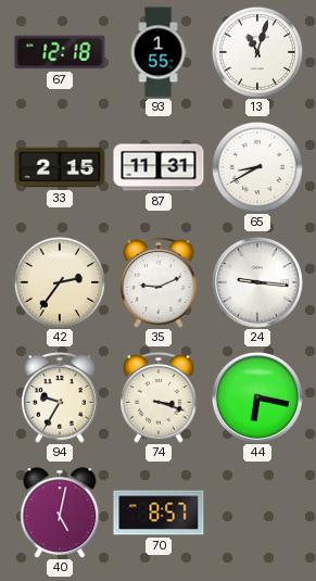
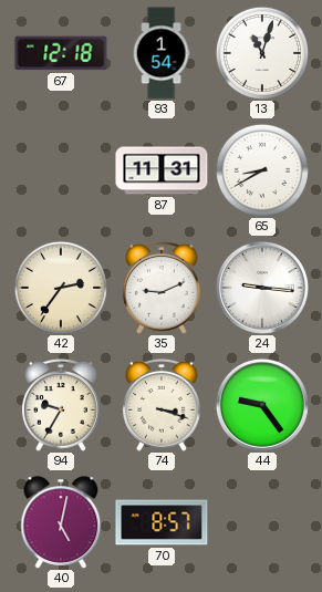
93: 1:55 -> 1:54 (162, 53)
33: 2:15 -> none (60, 167)
44: 6:17 -> 9:24 (262, 405)
